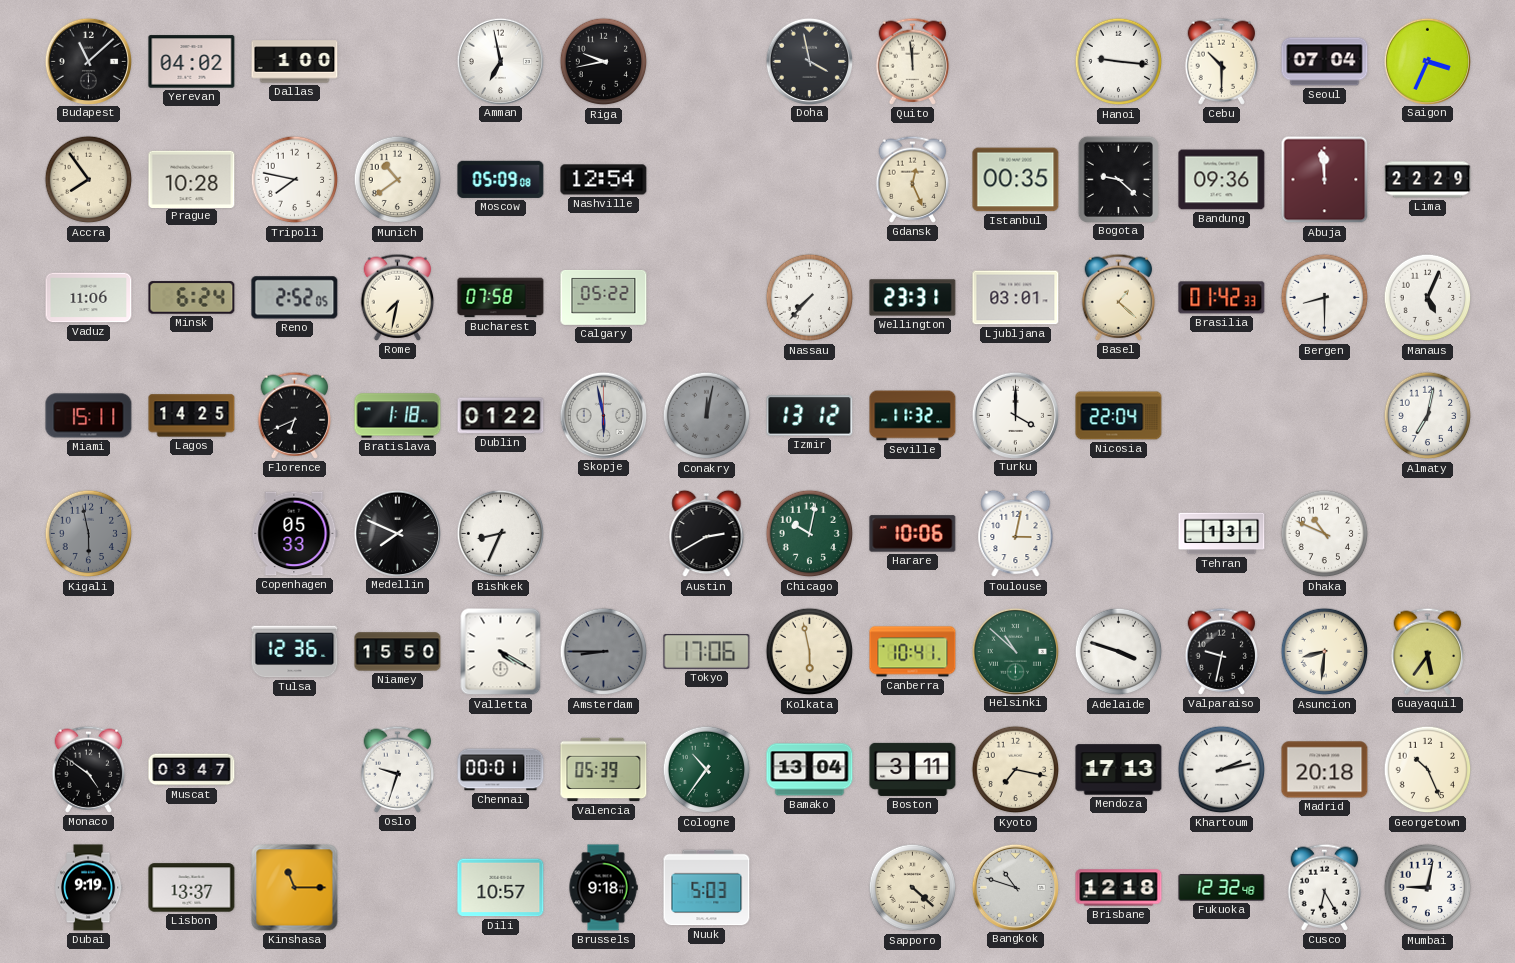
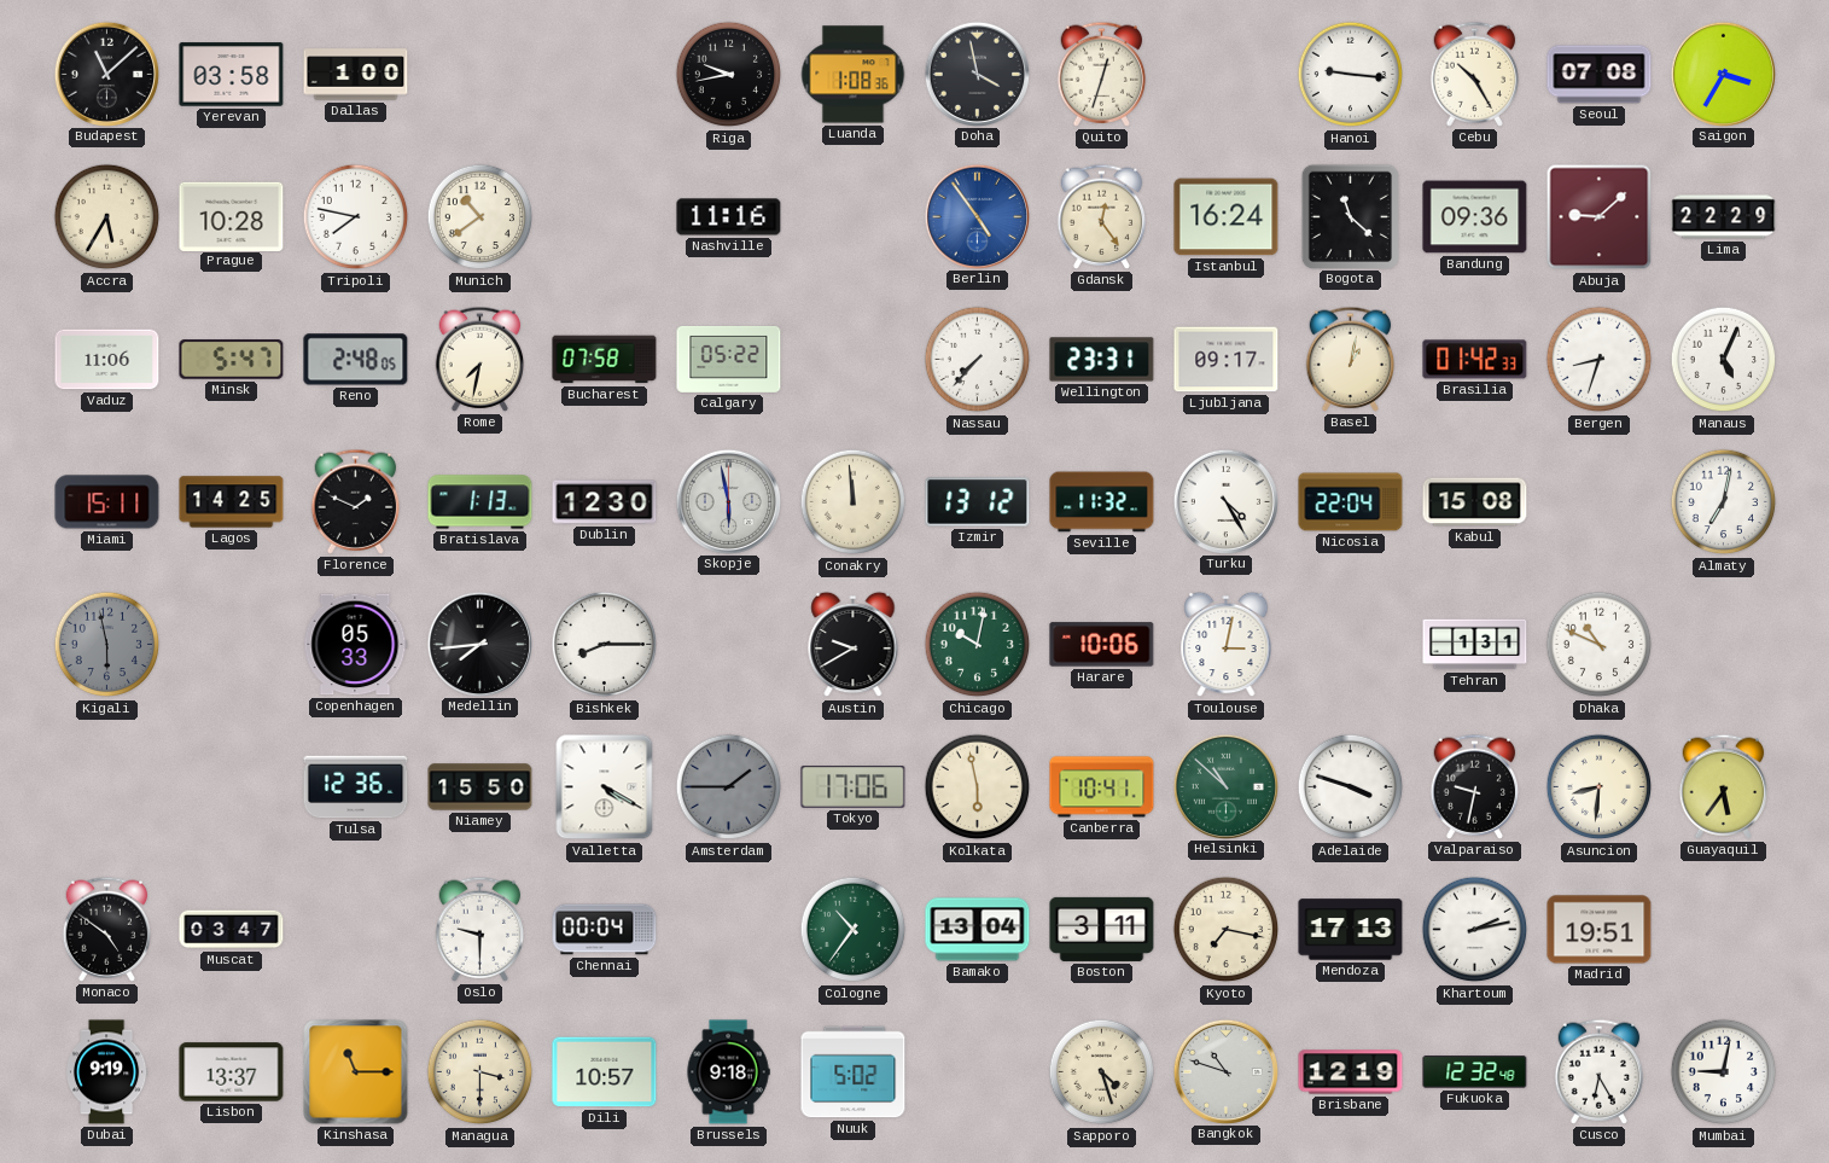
Yerevan: 04:02 -> 03:58 (232, 75)
Amman: 6:58 -> none (500, 61)
Luanda: none -> 1:08 (854, 75)
Quito: 11:59 -> 12:33 (1102, 74)
Cebu: 10:30 -> 10:25 (1475, 74)
Seoul: 07:04 -> 07:08 (1600, 75)
Saigon: 3:34 -> 3:35 (1723, 74)
Accra: 7:54 -> 5:35 (107, 217)
Moscow: 05:09 -> none (501, 179)
Nashville: 12:54 -> 11:16 (729, 217)
Berlin: none -> 4:54 (977, 216)
Gdansk: 12:26 -> 12:24 (1102, 216)
Istanbul: 00:35 -> 16:24 (1227, 217)
Bogota: 9:22 -> 11:22 (1350, 216)
Abuja: 11:59 -> 9:08 (1600, 217)
Minsk: 6:24 -> 5:47 (232, 360)
Reno: 2:52 -> 2:48 (356, 360)
Ljubljana: 03:01 -> 09:17 (1227, 360)
Basel: 1:22 -> 1:02 (1351, 359)
Bergen: 8:30 -> 8:33 (1600, 360)
Florence: 6:41 -> 1:49 (356, 501)
Bratislava: 1:18 -> 1:13 (480, 502)
Dublin: 01:22 -> 12:30 (605, 502)
Conakry: 12:02 -> 11:59 (854, 502)
Conakry dial: grey -> cream (854, 502)
Turku: 4:00 -> 4:25 (1225, 501)
Kabul: none -> 15:08 (1475, 502)
Medellin: 7:49 -> 7:44 (479, 644)
Bishkek: 8:34 -> 8:15 (605, 645)
Austin: 2:40 -> 9:40 (854, 645)
Amsterdam: 8:45 -> 1:45 (729, 787)
Oslo: 9:33 -> 9:30 (480, 929)
Chennai: 00:01 -> 00:04 (605, 930)
Valencia: 05:39 -> none (604, 770)
Madrid: 20:18 -> 19:51 (1600, 930)
Georgetown: 10:26 -> none (1428, 770)
Managua: none -> 3:30 (480, 1072)
Nuuk: 5:03 -> 5:02 (854, 1072)
Sapporo: 4:22 -> 4:27 (1102, 1072)
Brisbane: 12:18 -> 12:19 (1351, 1072)
